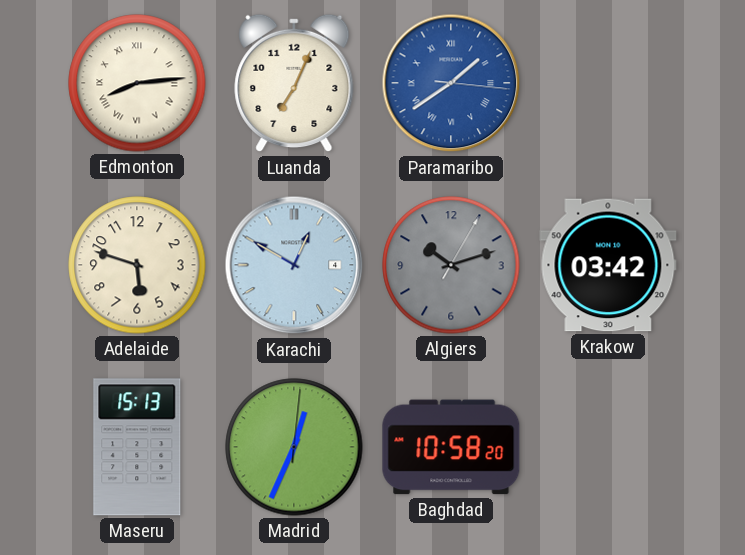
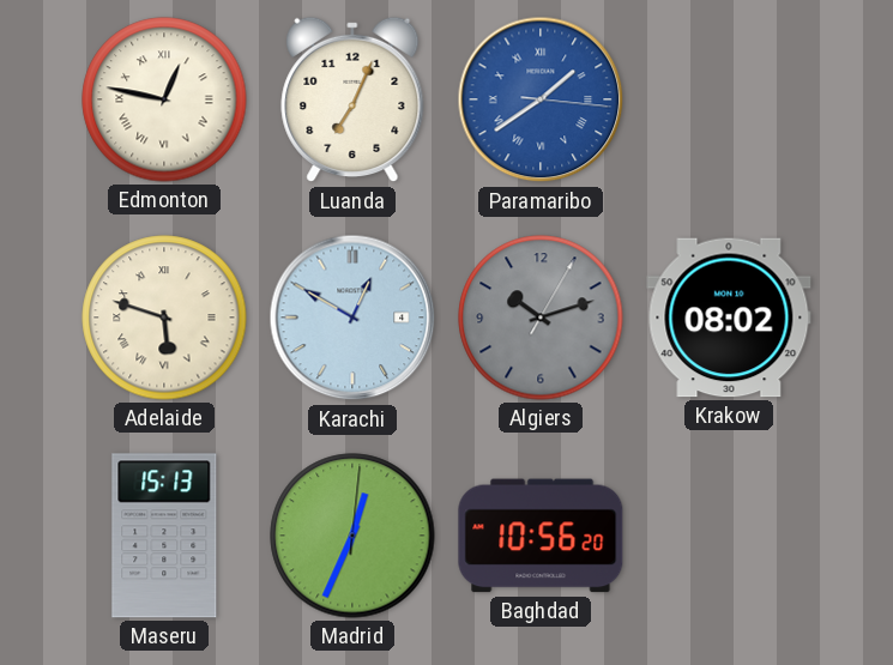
Edmonton: 8:14 -> 12:47 (164, 99)
Adelaide numerals: Arabic -> Roman (164, 318)
Krakow: 03:42 -> 08:02 (729, 318)
Baghdad: 10:58 -> 10:56 (541, 536)
